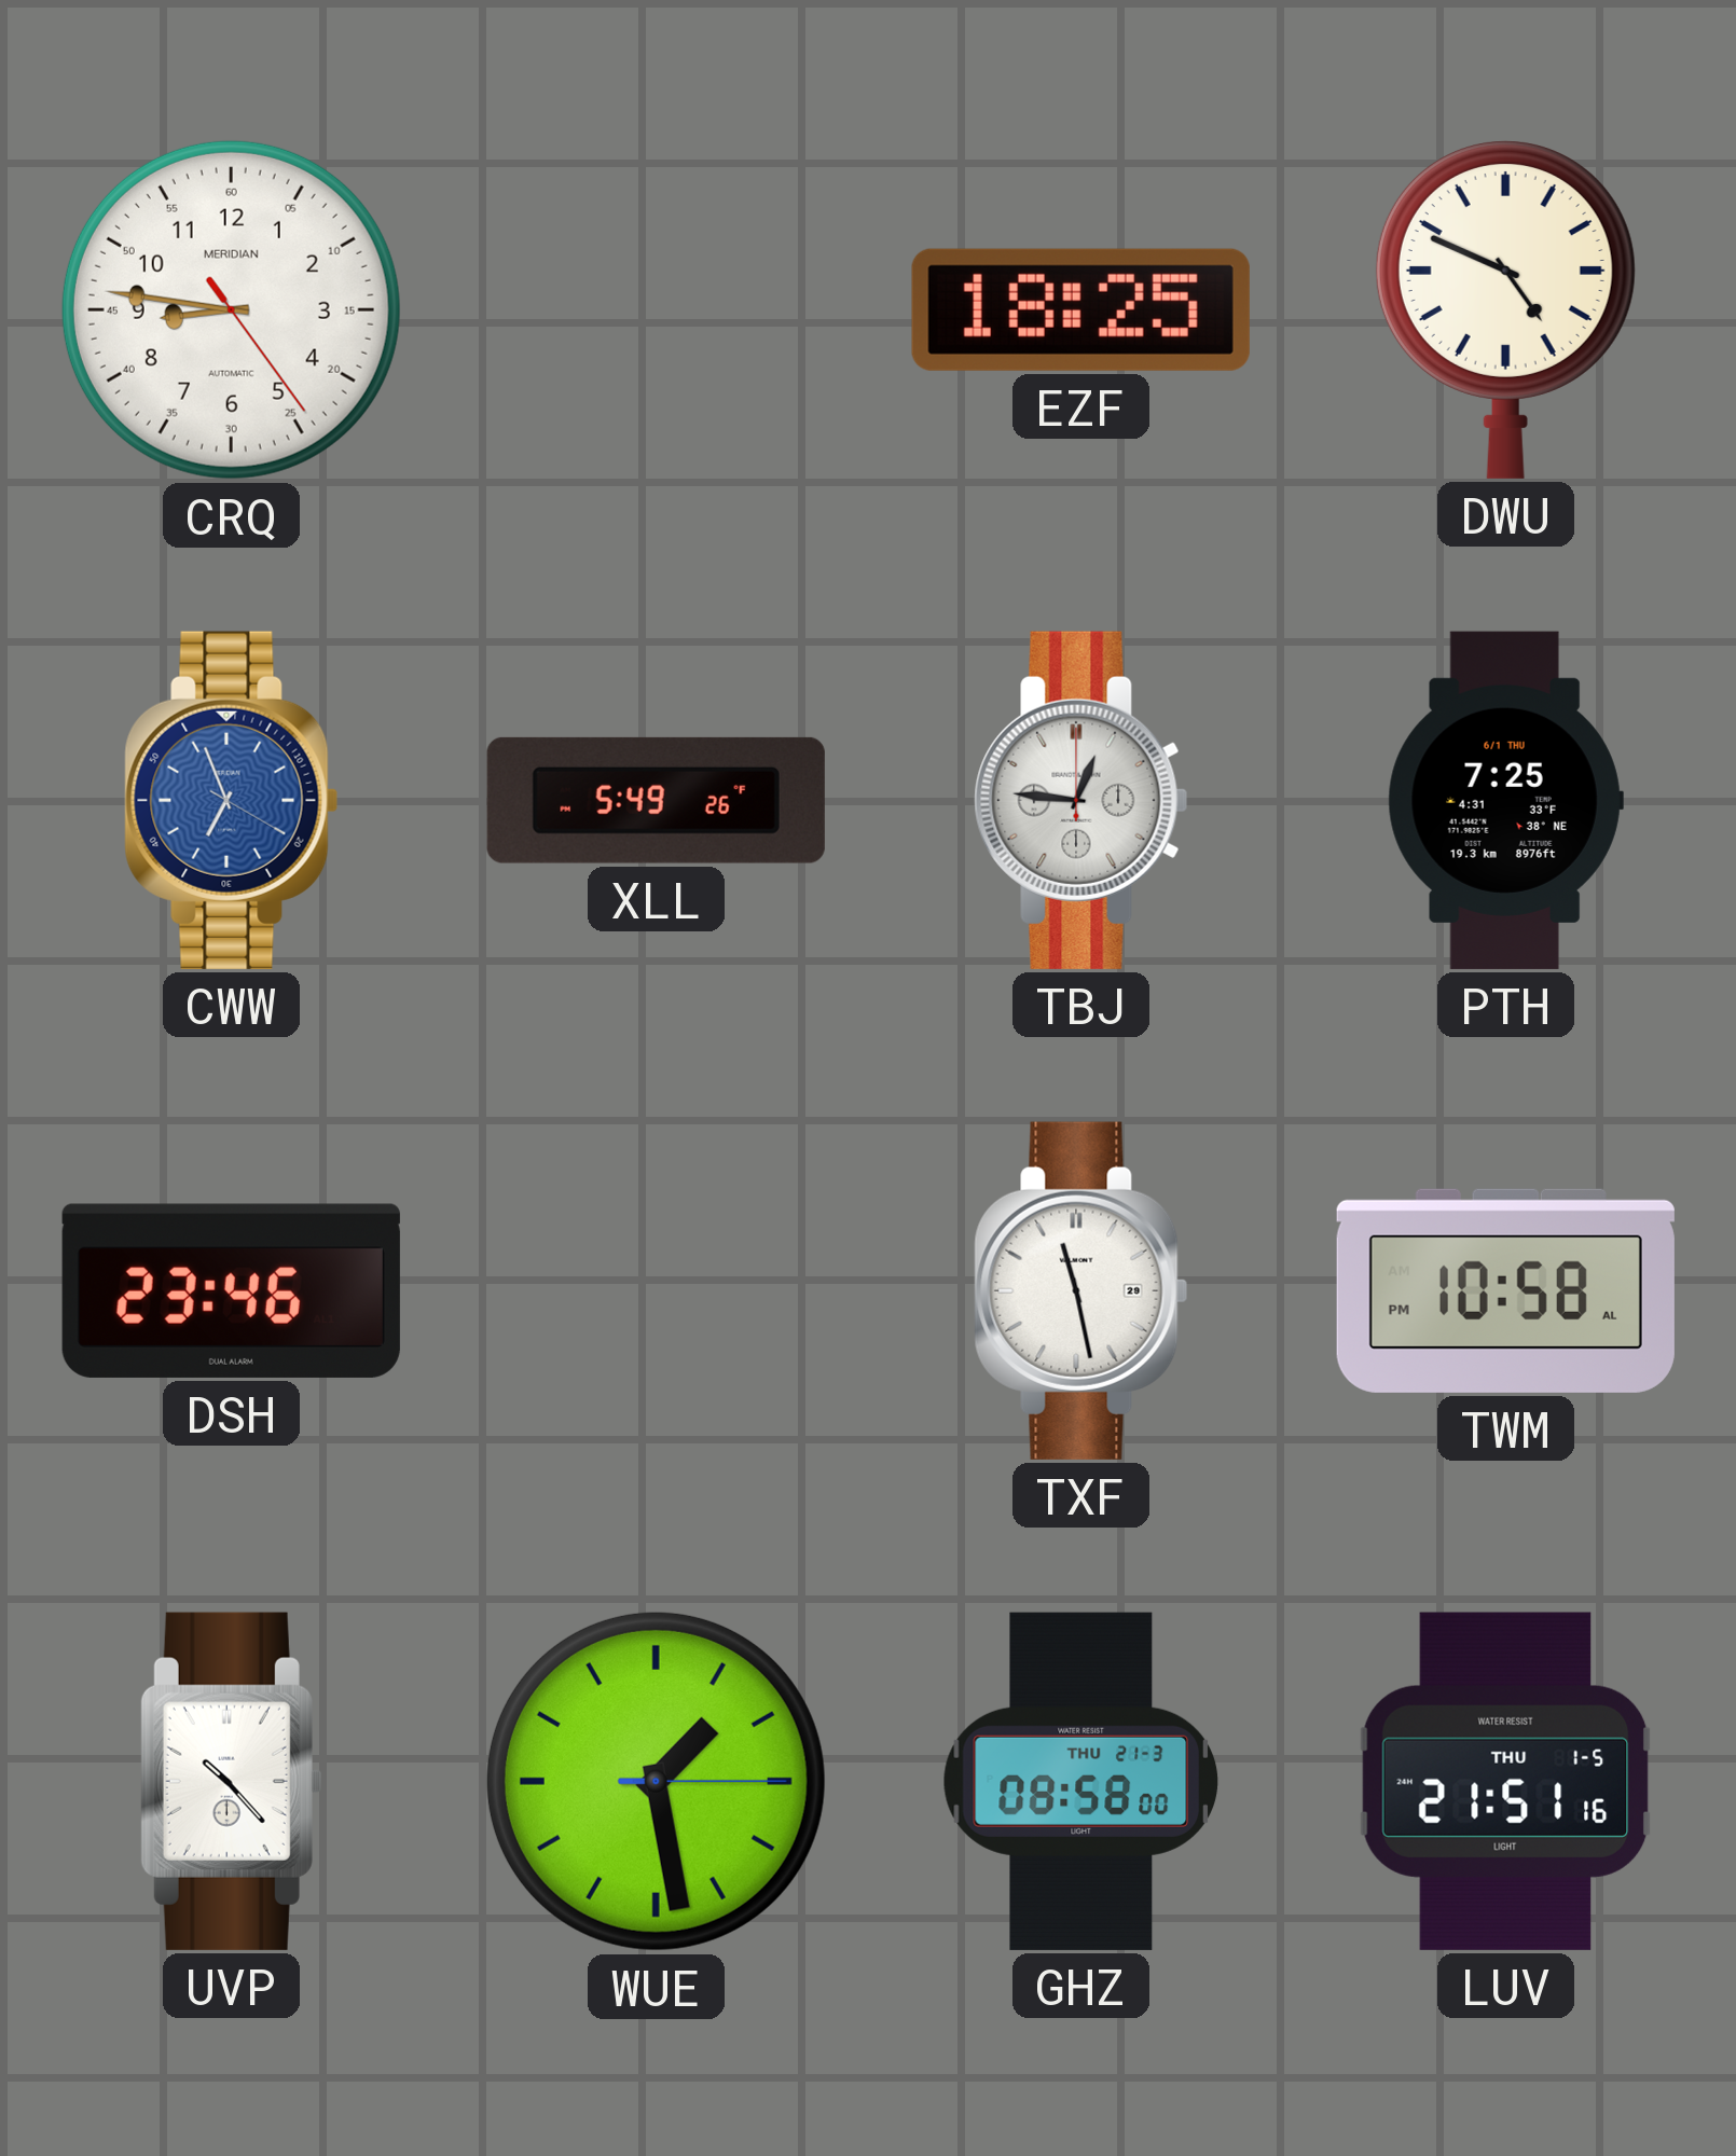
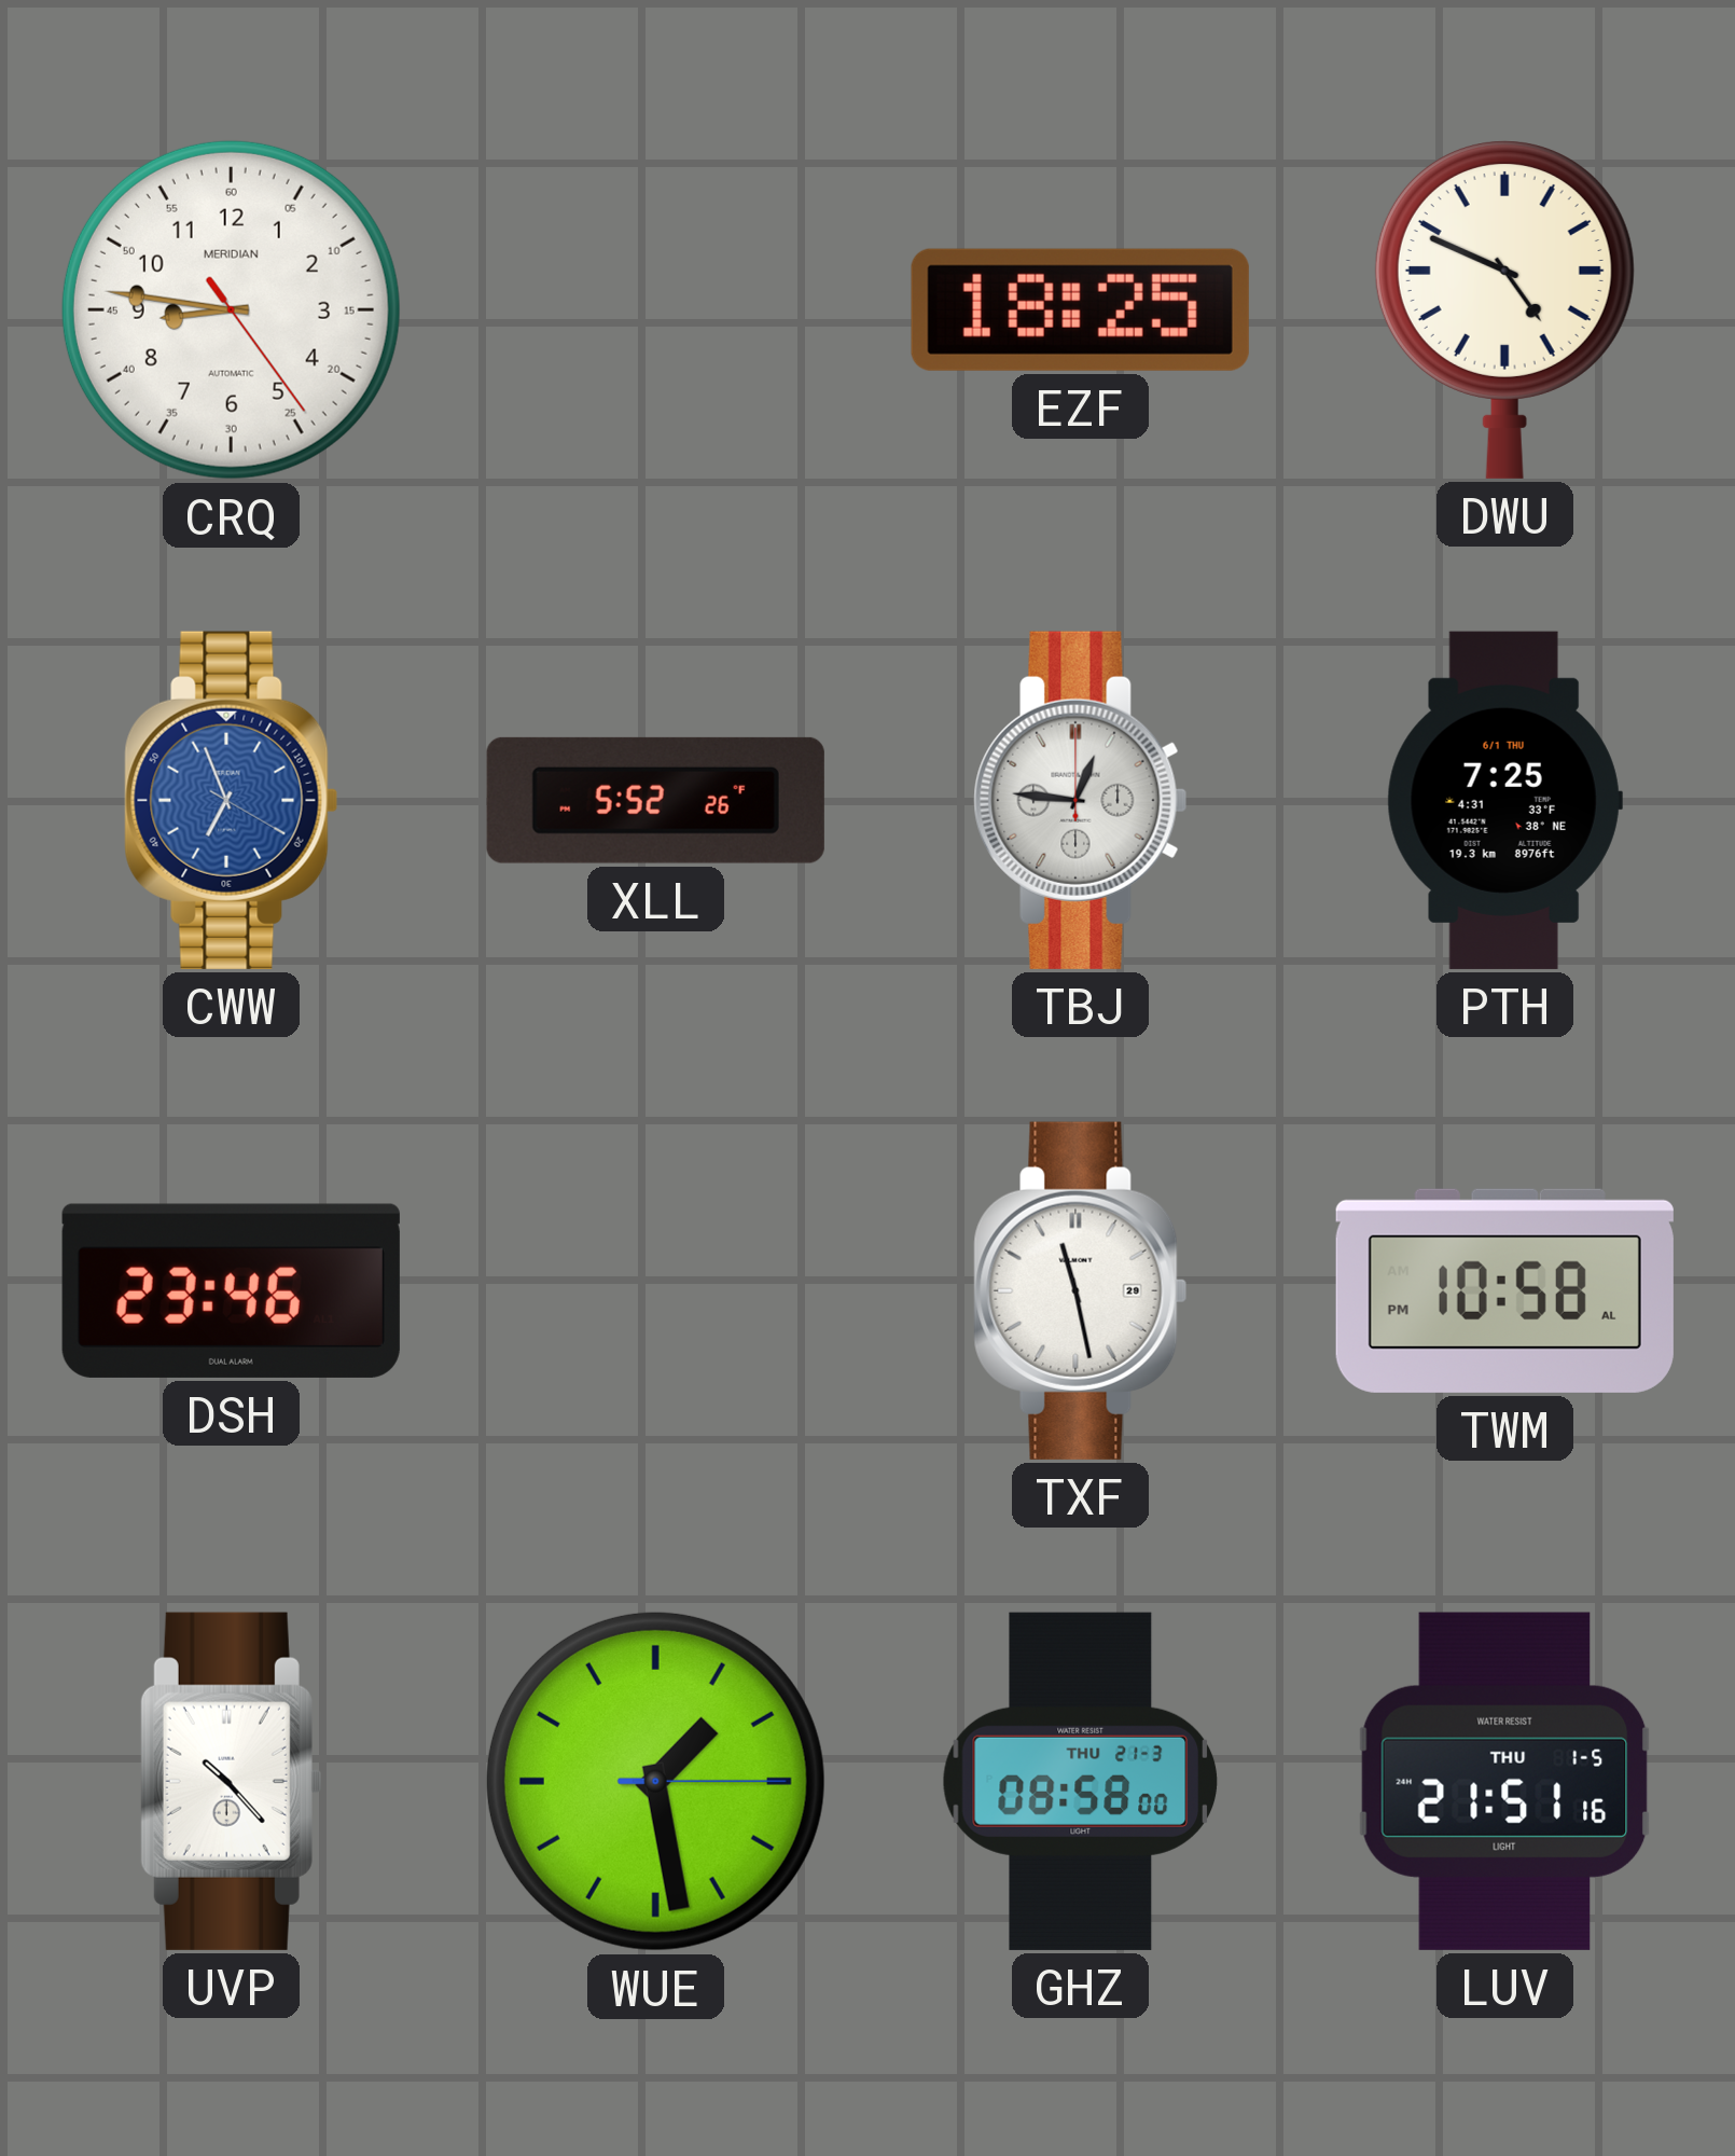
XLL: 5:49 -> 5:52 (655, 800)
